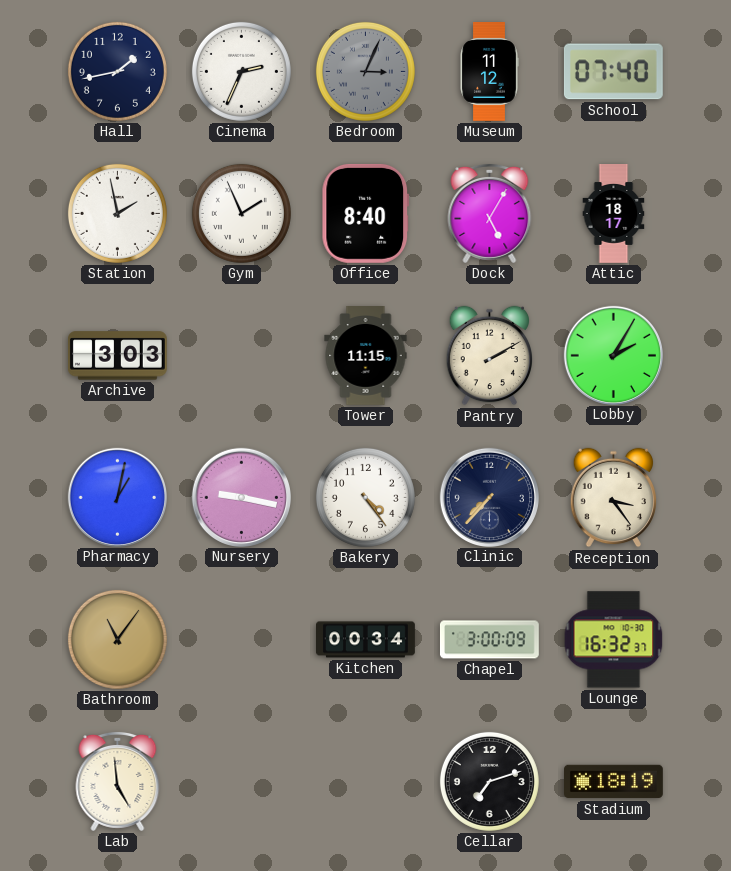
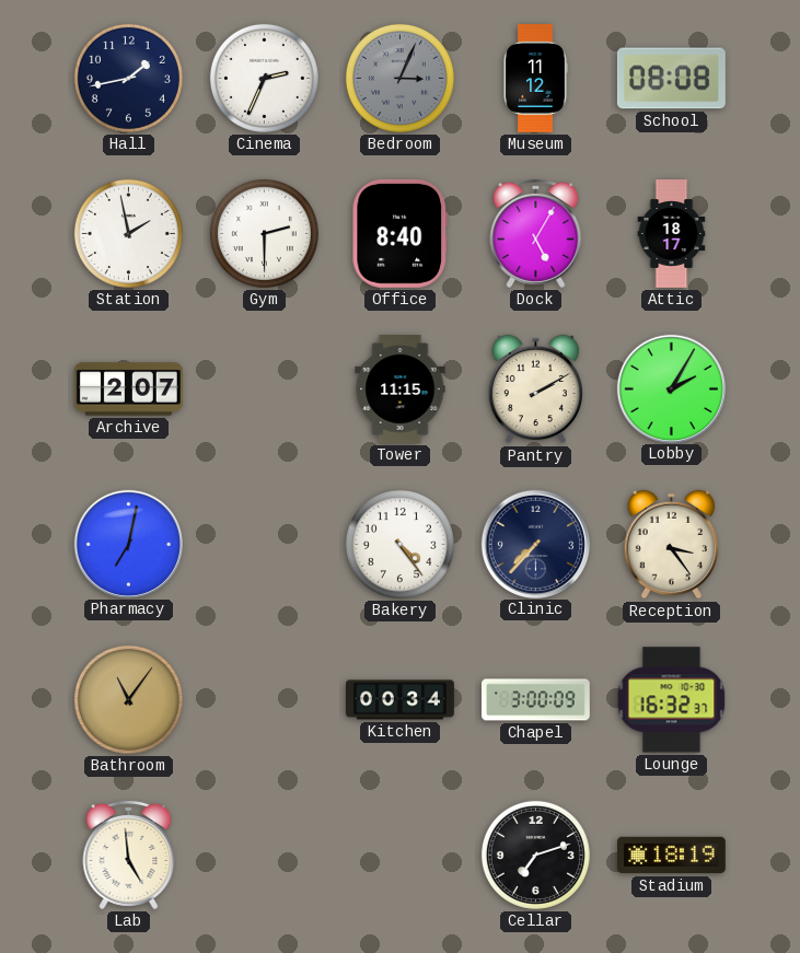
School: 07:40 -> 08:08 (671, 79)
Gym: 1:56 -> 2:30 (264, 233)
Archive: 3:03 -> 2:07 (128, 390)
Pharmacy: 1:02 -> 7:02 (128, 544)
Nursery: 9:17 -> none (241, 497)
